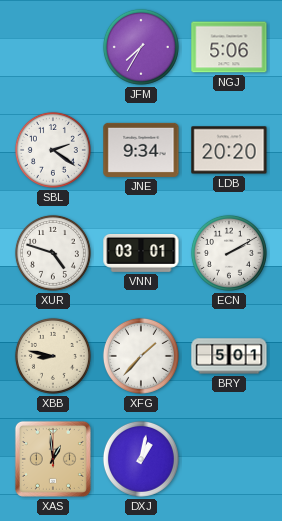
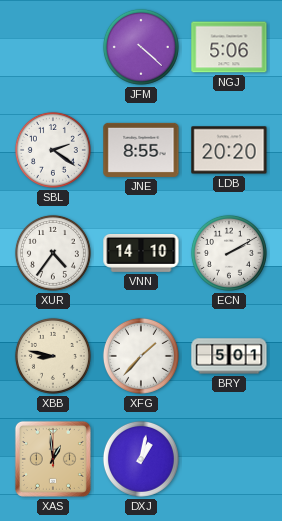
JFM: 7:35 -> 4:22 (141, 47)
JNE: 9:34 -> 8:55 (141, 150)
XUR: 4:48 -> 4:36 (53, 253)
VNN: 03:01 -> 14:10 (141, 254)
